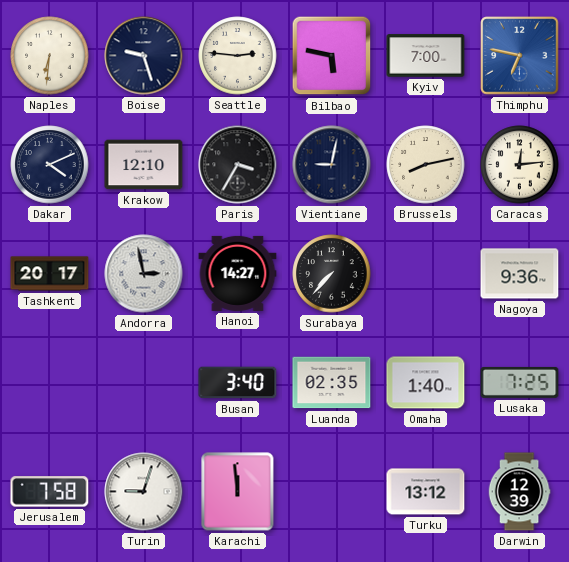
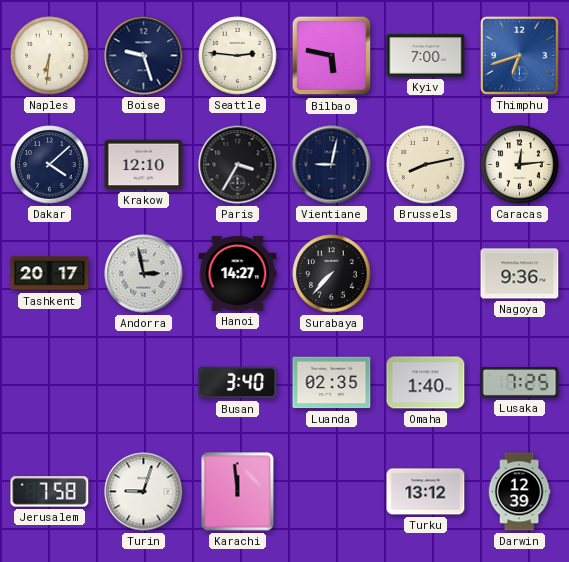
Thimphu: 6:47 -> 6:42 (520, 56)
Dakar: 4:11 -> 4:08 (50, 165)
